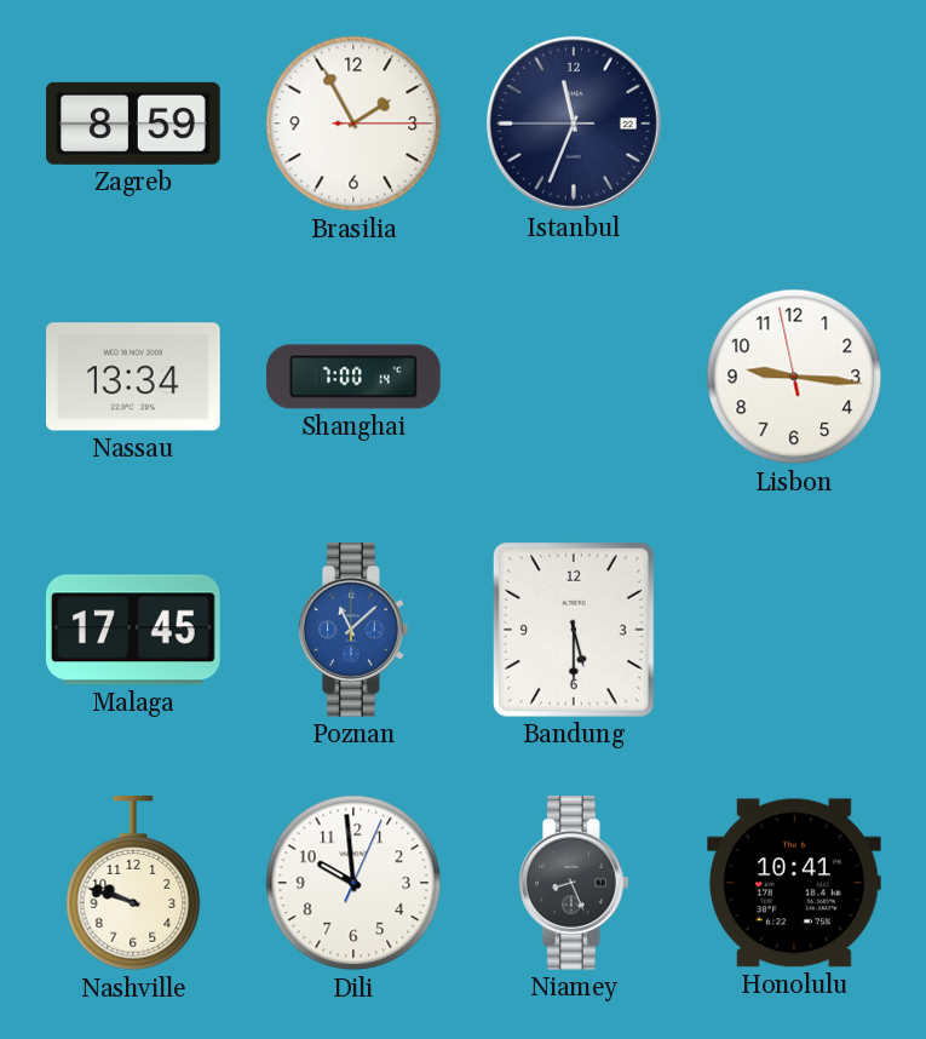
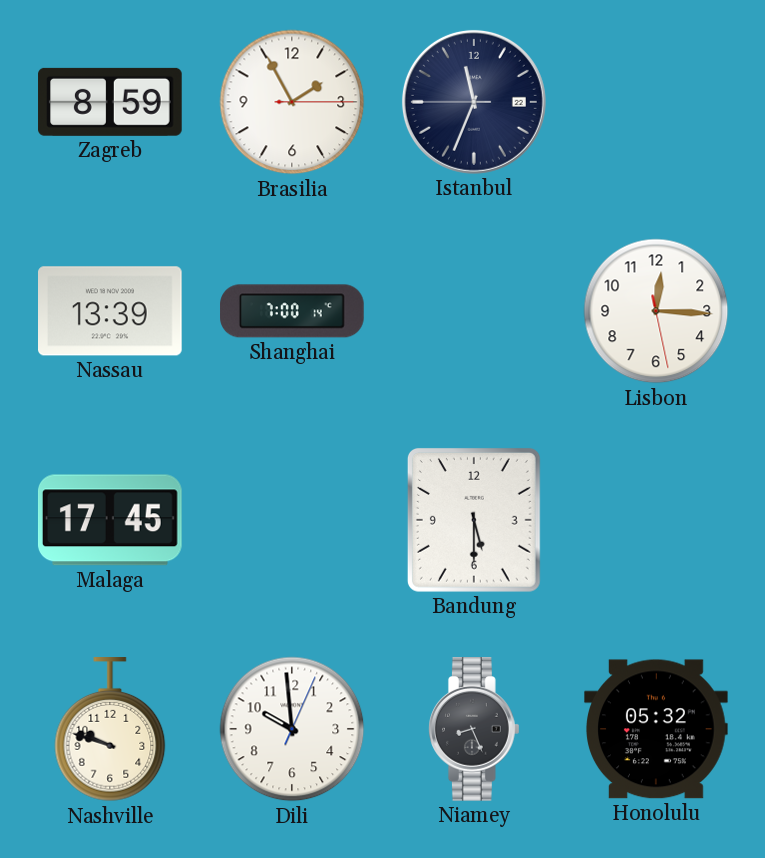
Nassau: 13:34 -> 13:39 (111, 311)
Lisbon: 9:15 -> 12:15 (656, 311)
Poznan: 11:08 -> none (355, 630)
Honolulu: 10:41 -> 05:32 (656, 729)
